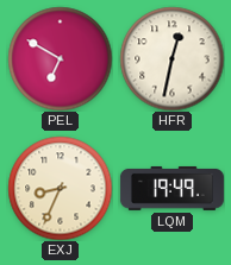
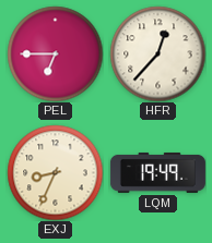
PEL: 6:50 -> 6:45 (55, 53)
HFR: 12:32 -> 12:37 (157, 53)
